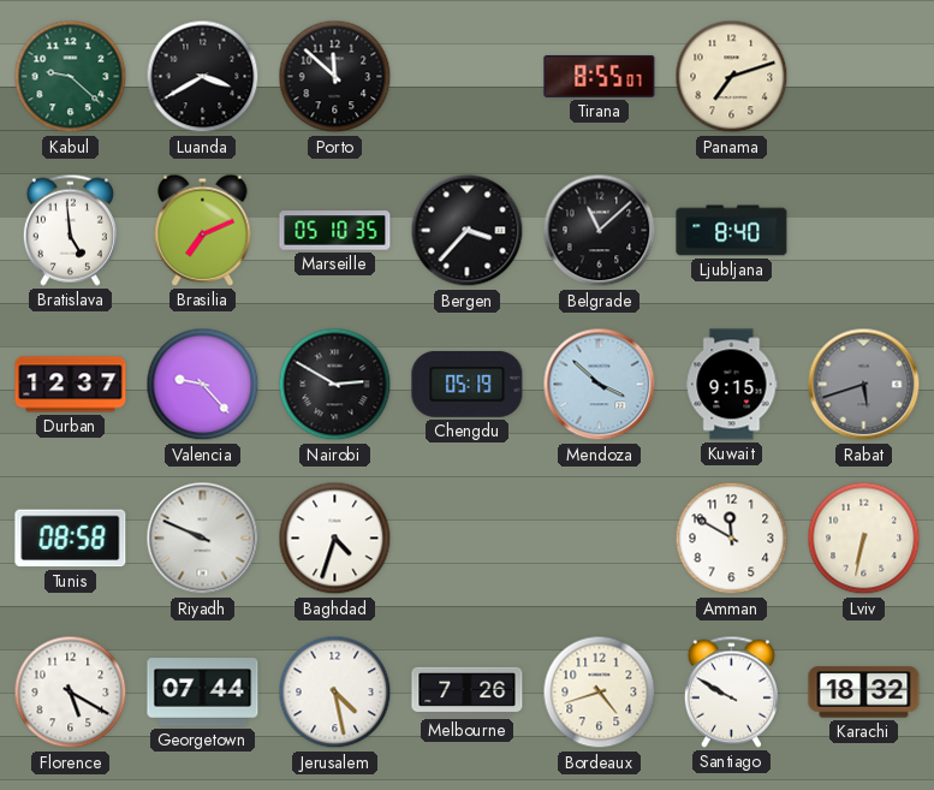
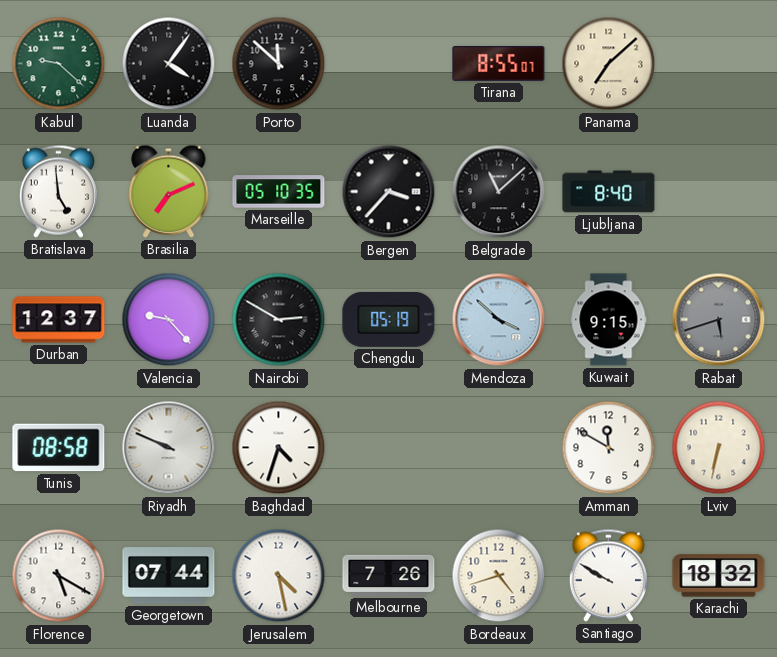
Luanda: 3:40 -> 4:06 (169, 64)
Panama: 7:12 -> 7:08 (609, 64)
